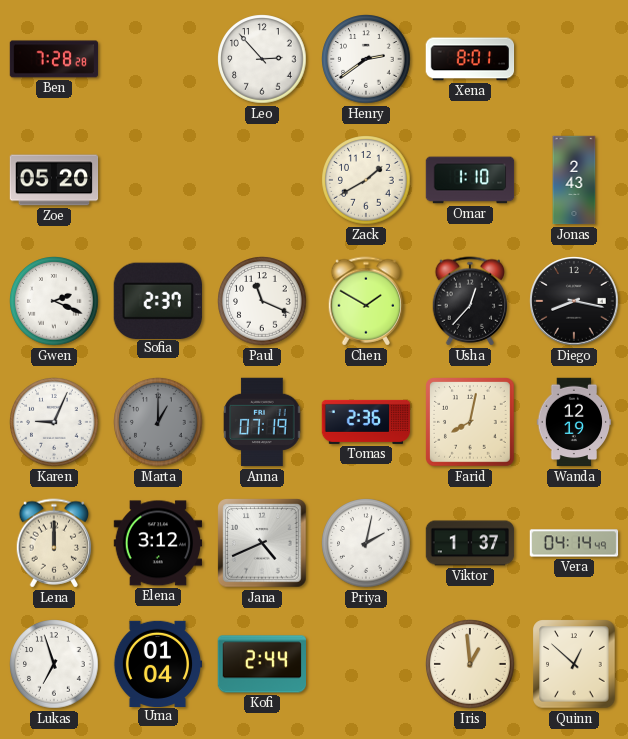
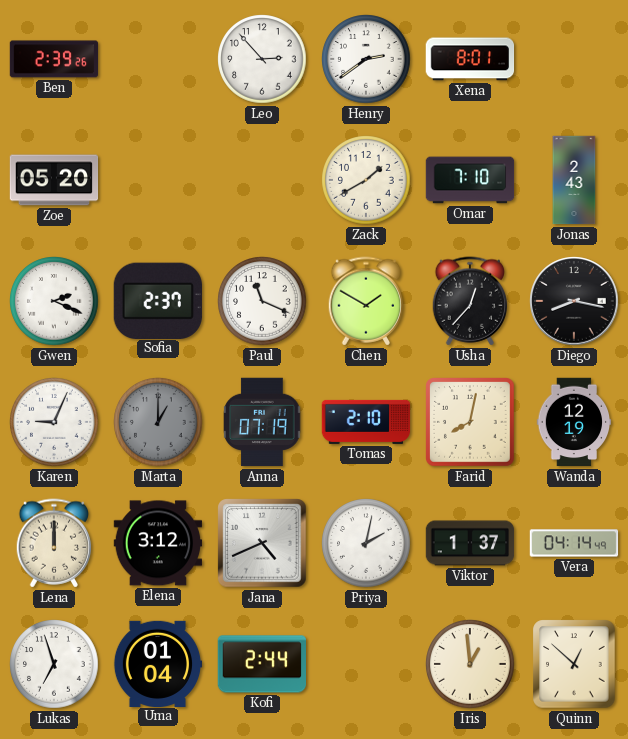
Ben: 7:28 -> 2:39 (54, 59)
Omar: 1:10 -> 7:10 (470, 180)
Tomas: 2:36 -> 2:10 (366, 422)
